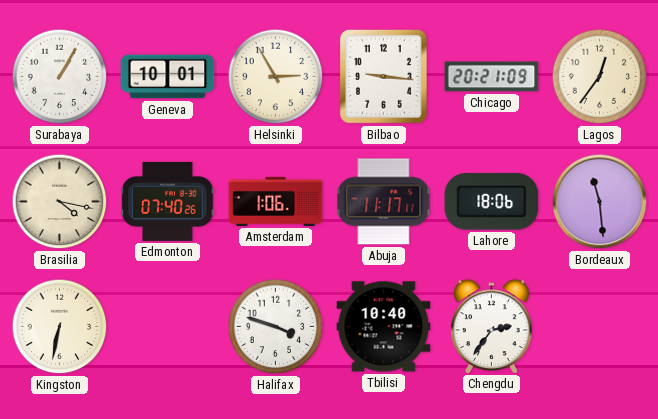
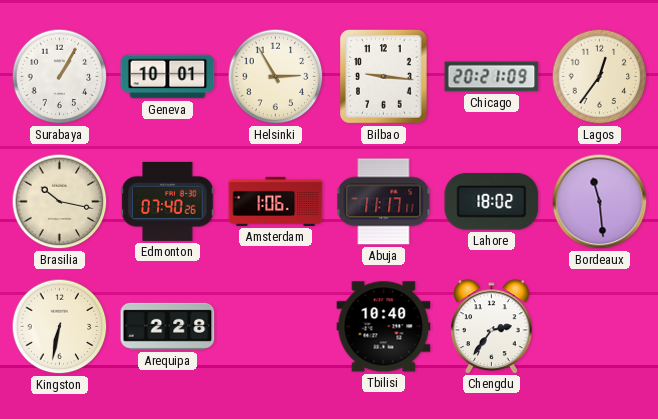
Brasilia: 4:17 -> 10:17 (60, 202)
Lahore: 18:06 -> 18:02 (492, 202)
Arequipa: none -> 2:28 (168, 326)
Halifax: 3:48 -> none (276, 327)
